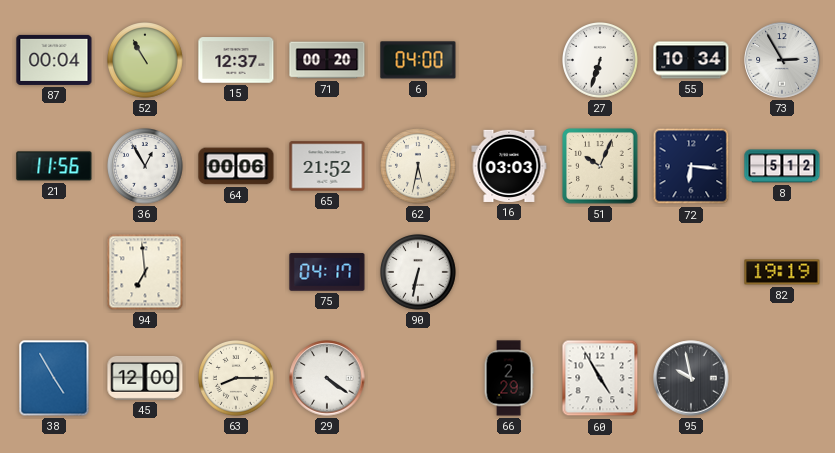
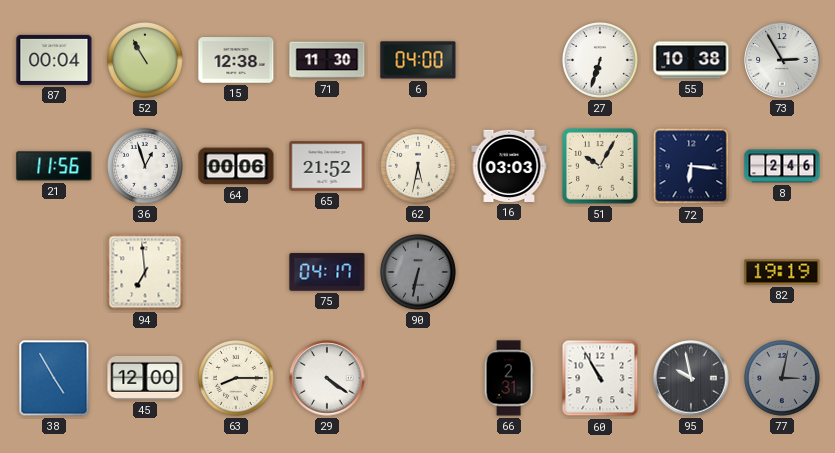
15: 12:37 -> 12:38 (236, 60)
71: 00:20 -> 11:30 (327, 60)
55: 10:34 -> 10:38 (691, 60)
36: 12:55 -> 12:57 (146, 167)
51: 10:04 -> 10:05 (600, 166)
8: 5:12 -> 2:46 (782, 166)
90 dial: white -> grey (419, 273)
66: 2:29 -> 2:31 (509, 378)
60: 4:55 -> 10:55 (600, 378)
77: none -> 3:02 (783, 379)
